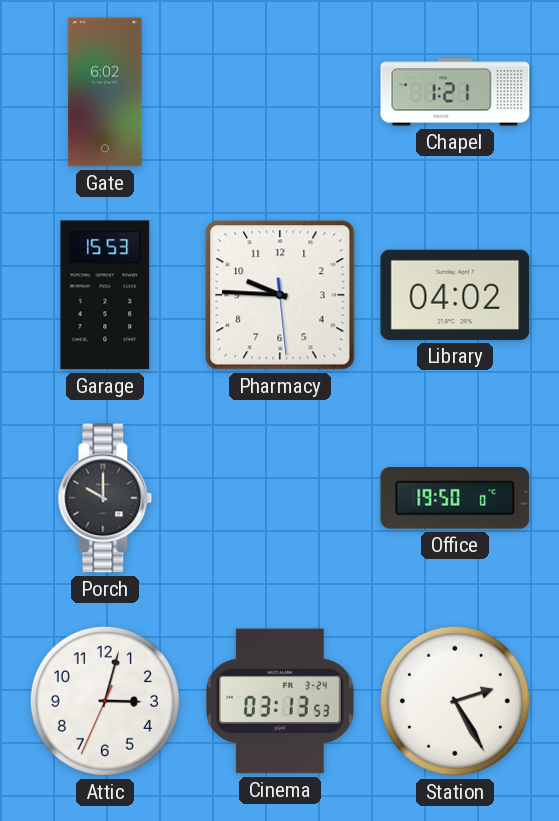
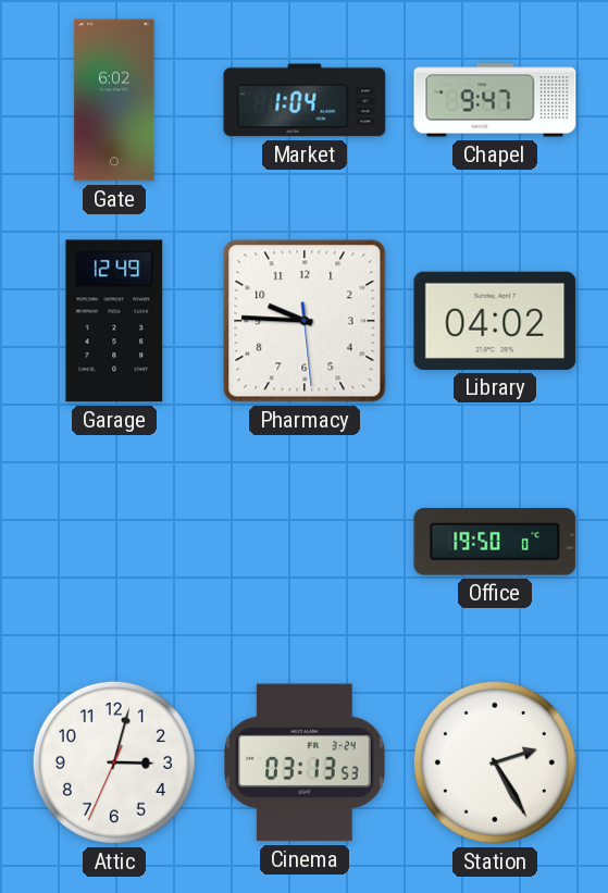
Market: none -> 1:04 (305, 100)
Chapel: 1:21 -> 9:47 (495, 100)
Garage: 15:53 -> 12:49 (114, 321)
Porch: 10:00 -> none (105, 498)
